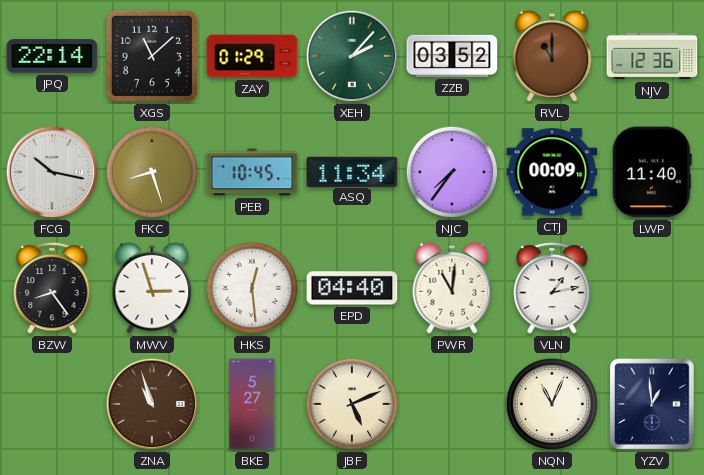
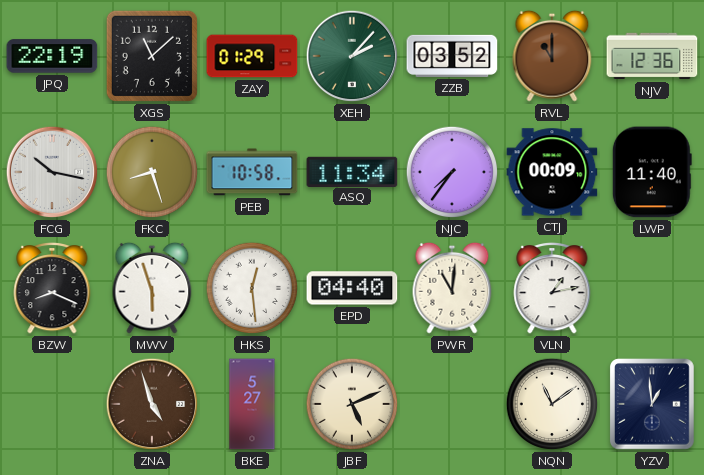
JPQ: 22:14 -> 22:19 (52, 56)
PEB: 10:45 -> 10:58 (252, 172)
BZW: 8:24 -> 8:19 (52, 288)
MWV: 2:57 -> 5:57 (152, 288)
ZNA: 10:57 -> 4:57 (152, 404)
NQN: 11:04 -> 11:09 (552, 404)
